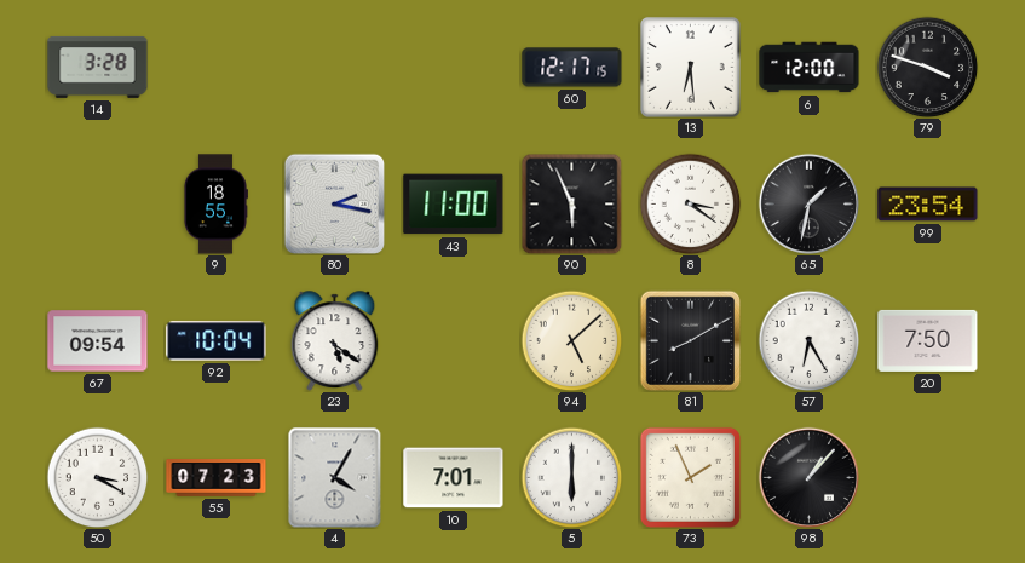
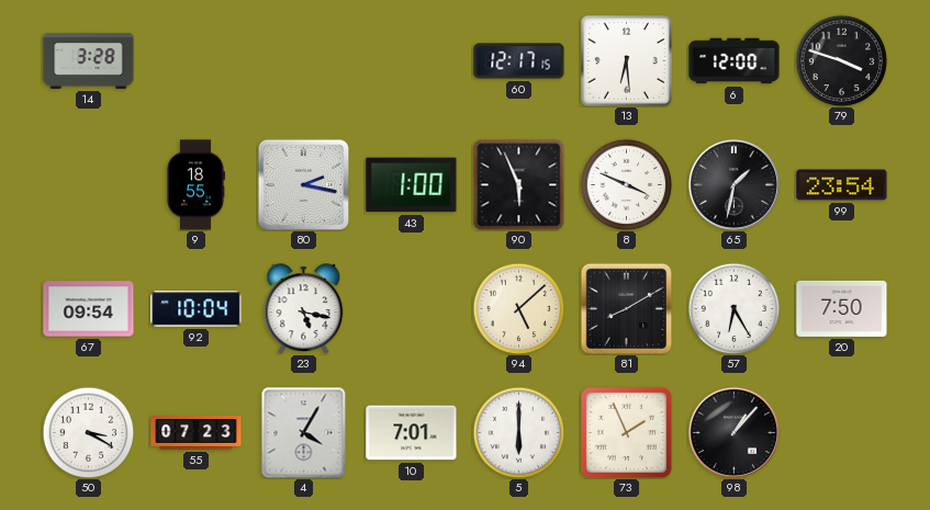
43: 11:00 -> 1:00 (412, 185)
8: 3:21 -> 3:49 (626, 184)
23: 5:21 -> 5:17 (304, 308)
